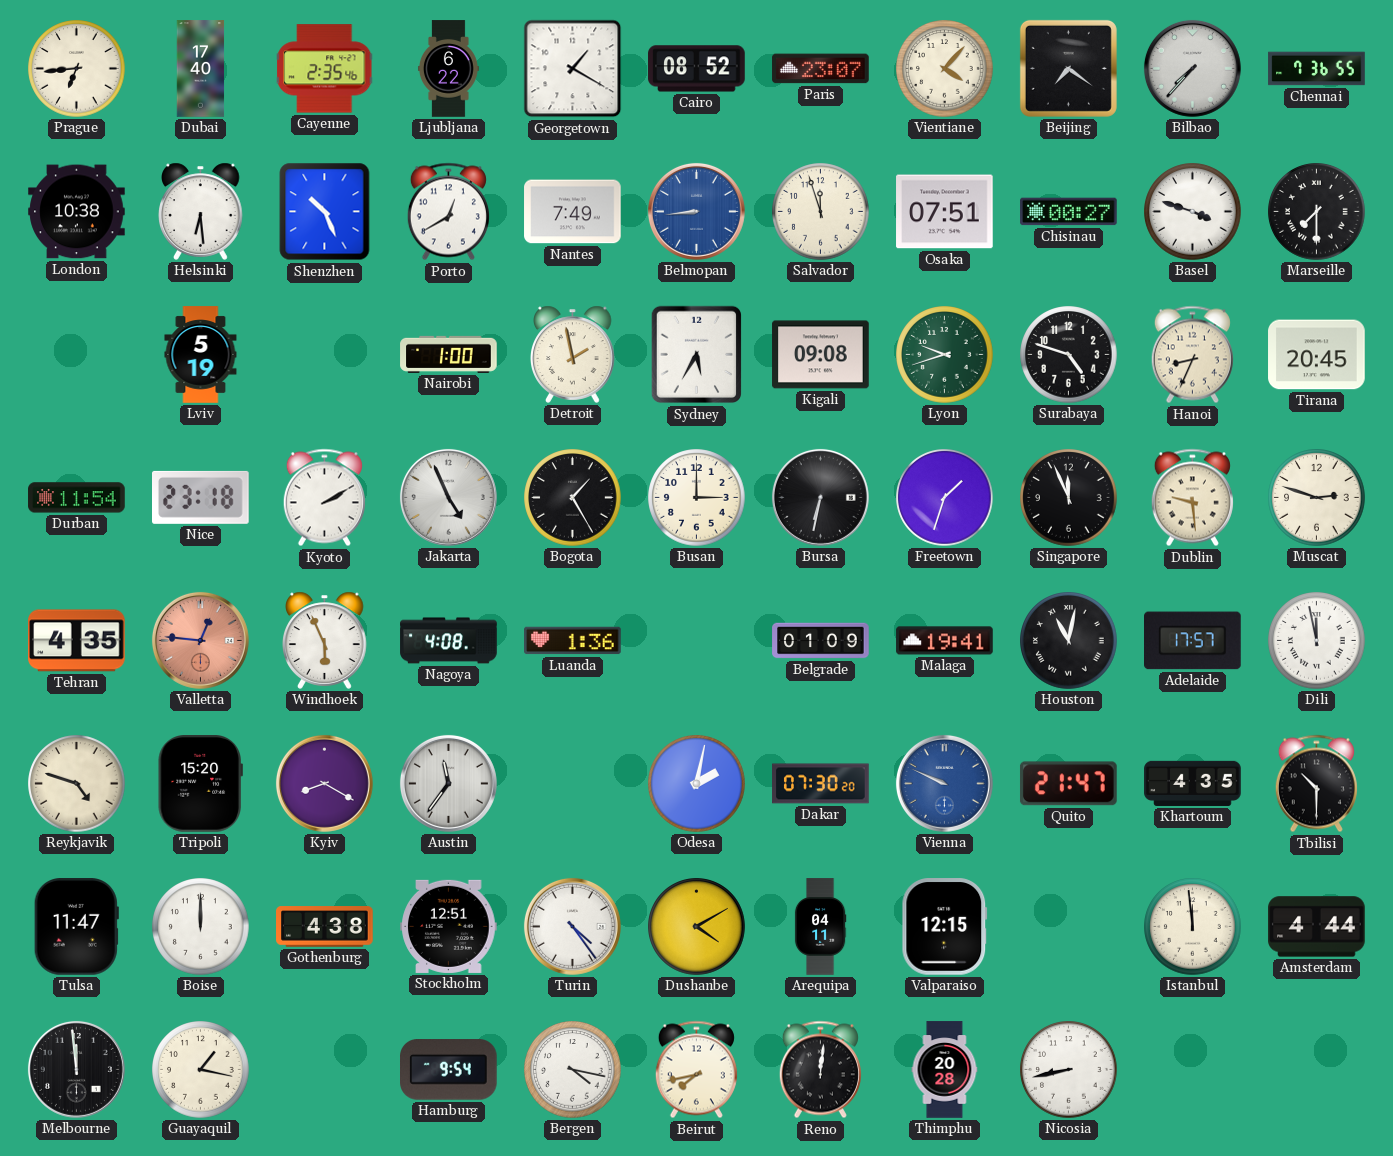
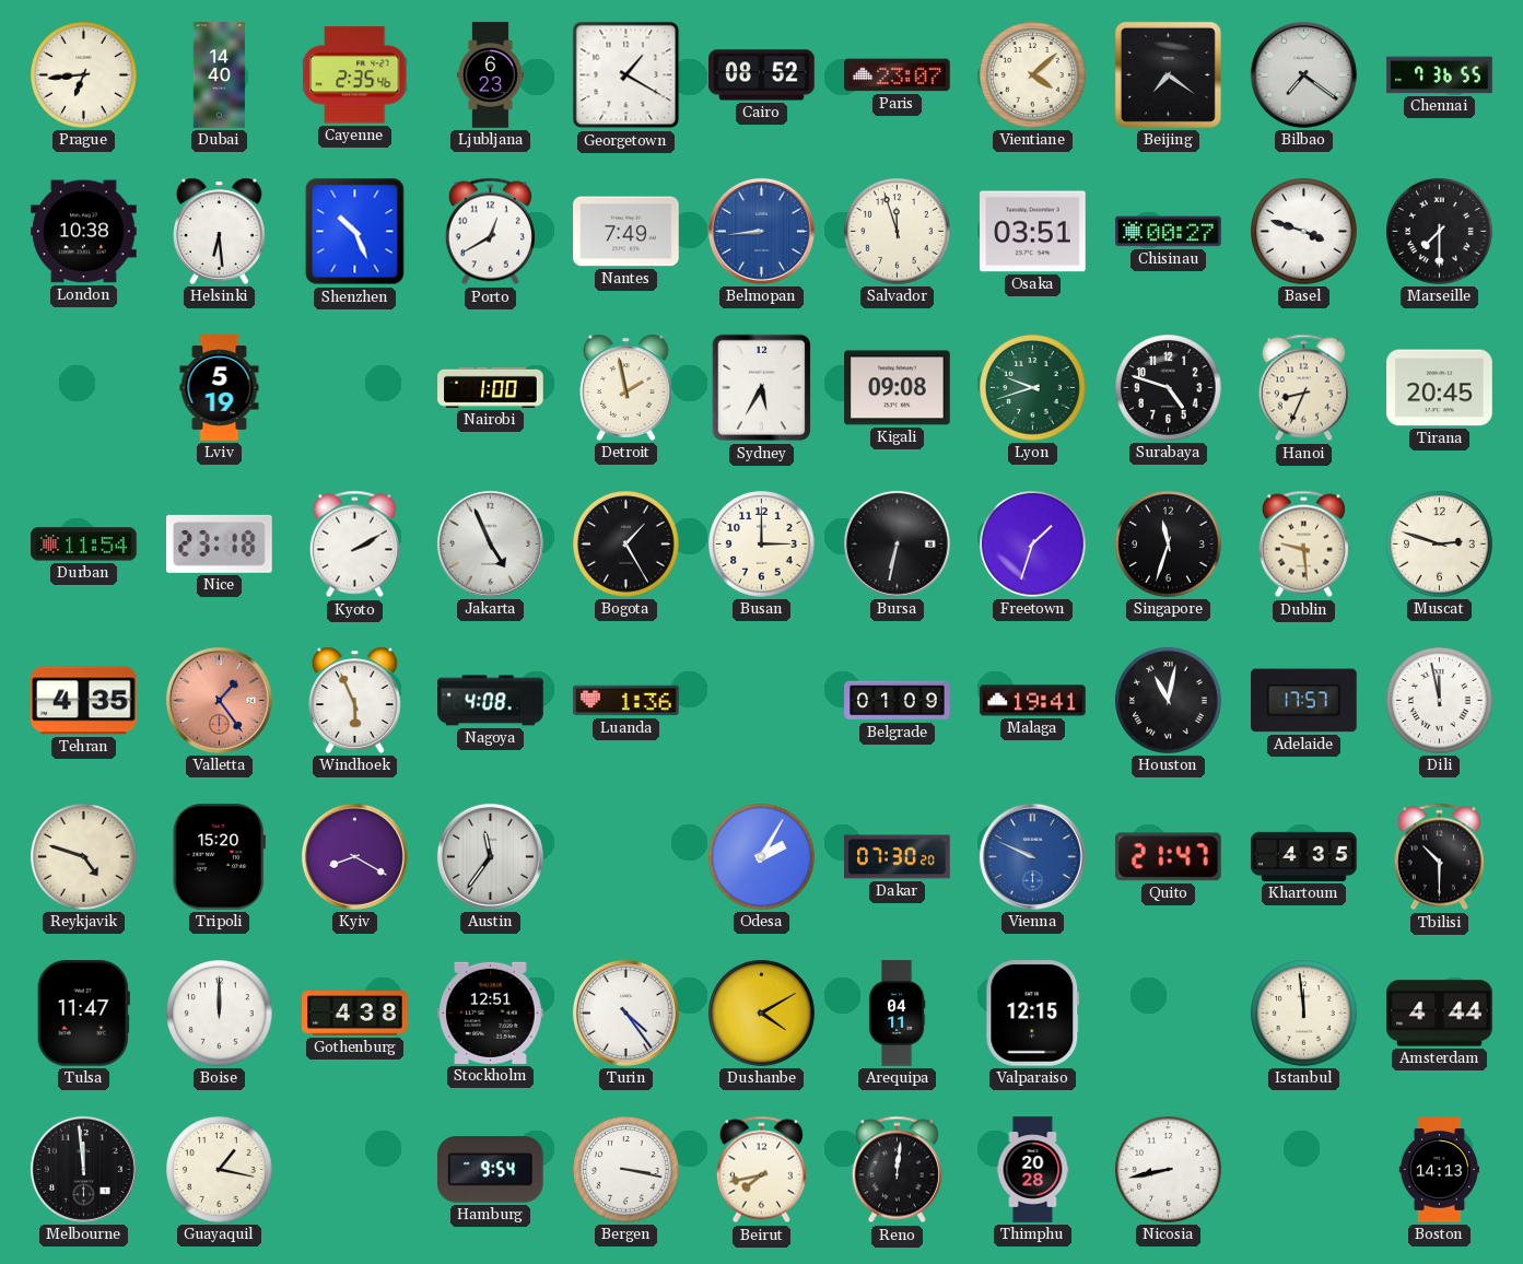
Dubai: 17:40 -> 14:40 (220, 75)
Ljubljana: 6:22 -> 6:23 (490, 75)
Vientiane: 4:07 -> 4:08 (1033, 75)
Bilbao: 7:37 -> 7:21 (1303, 74)
Osaka: 07:51 -> 03:51 (1033, 232)
Singapore: 11:56 -> 11:33 (1169, 545)
Valletta: 12:46 -> 1:24 (219, 700)
Odesa: 2:02 -> 2:05 (762, 857)
Bergen: 4:17 -> 3:17 (626, 1170)
Boston: none -> 14:13 (1440, 1170)
